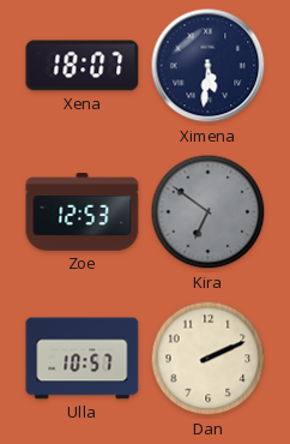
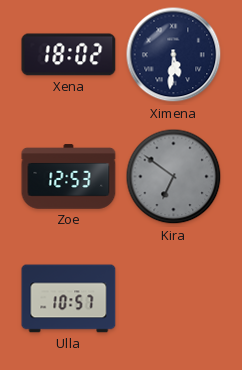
Xena: 18:07 -> 18:02 (69, 55)
Dan: 2:11 -> none (209, 359)
